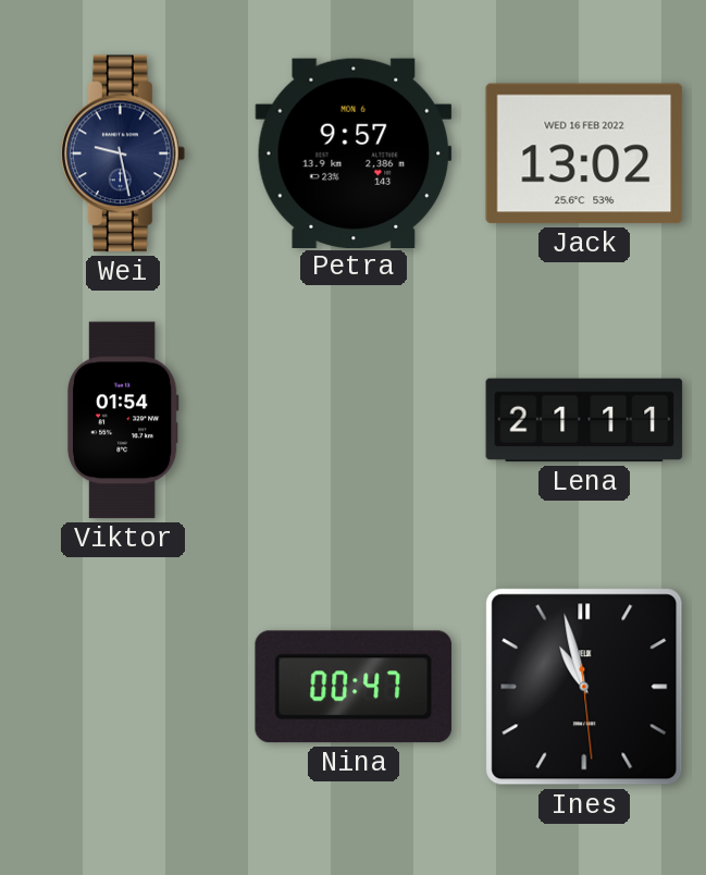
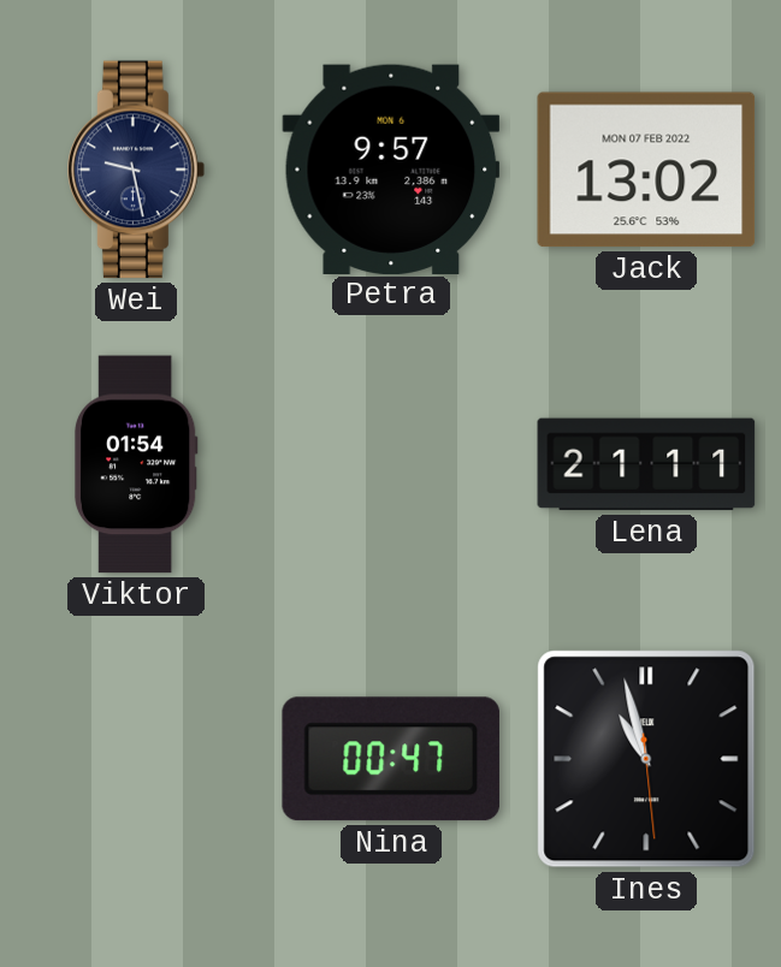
Jack date: WED 16 FEB 2022 -> MON 07 FEB 2022 (646, 170)
